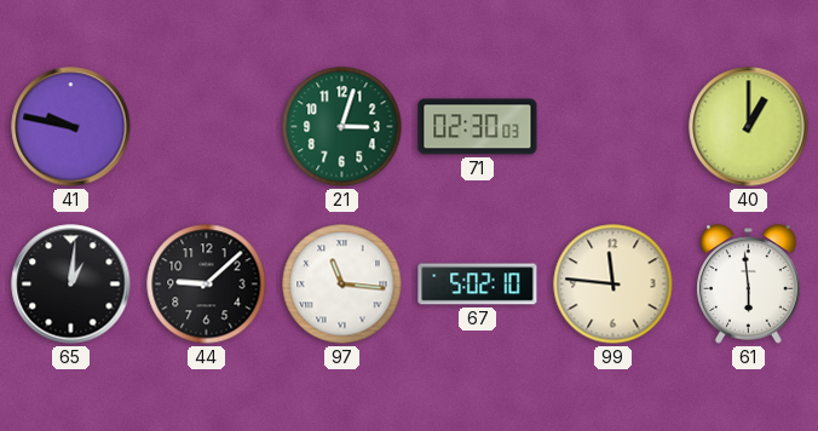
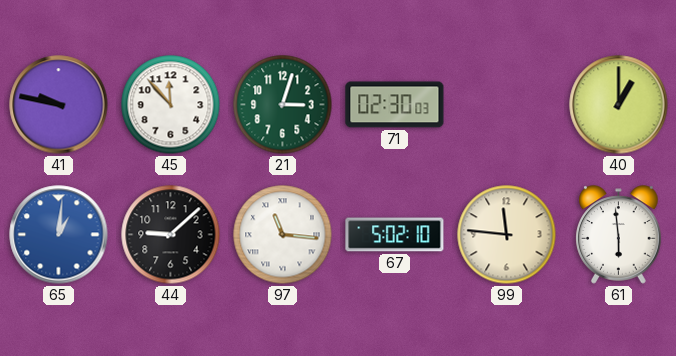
45: none -> 11:53 (171, 105)
65 dial: black -> blue (59, 235)
